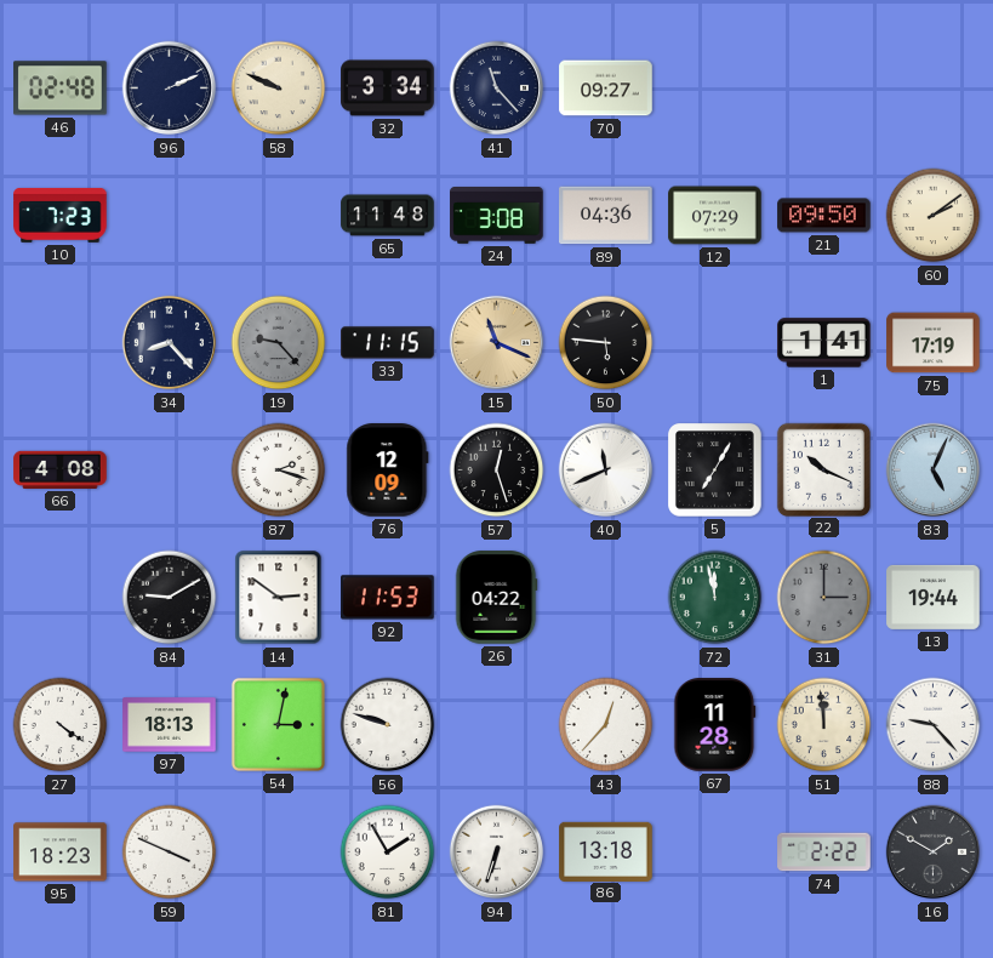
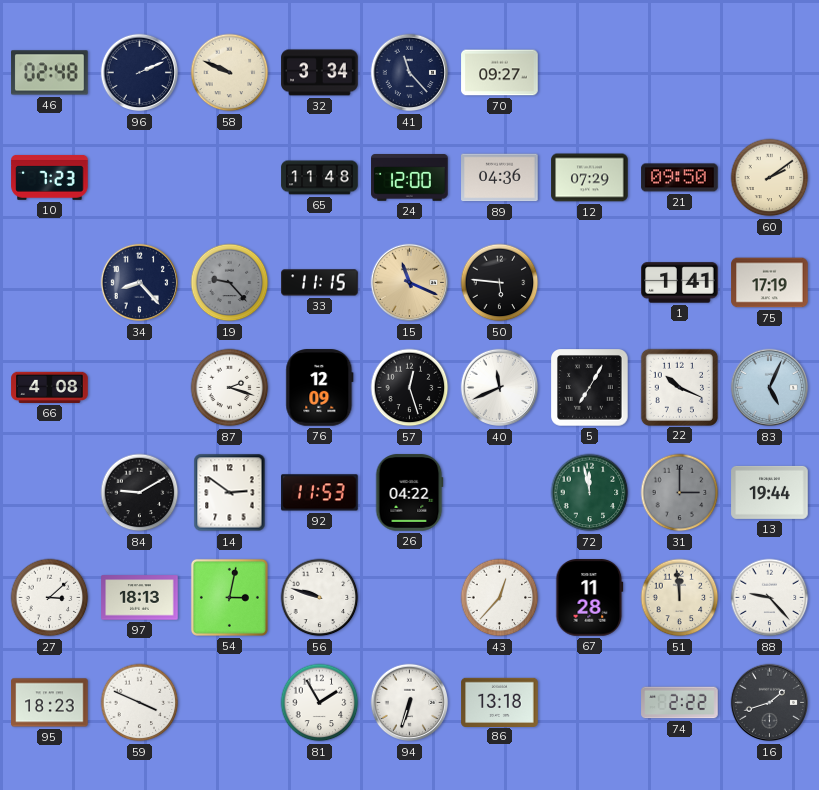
24: 3:08 -> 12:00 (410, 178)
27: 4:21 -> 3:08 (50, 598)
16: 1:50 -> 1:42 (770, 703)
